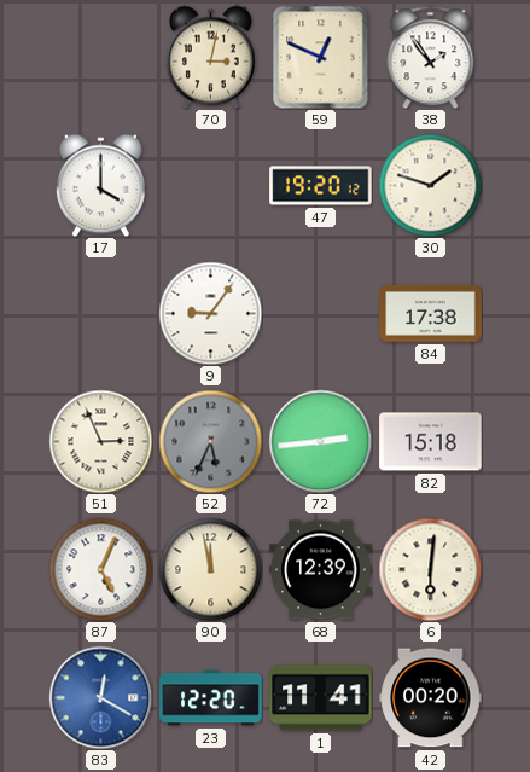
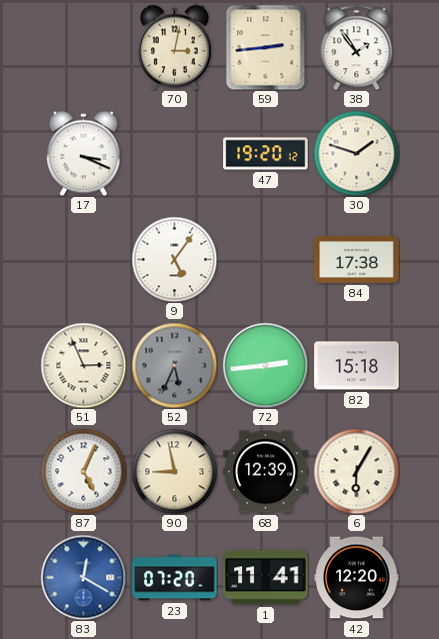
59: 12:49 -> 2:44 (266, 47)
17: 4:00 -> 3:19 (83, 153)
9: 9:06 -> 5:06 (174, 259)
90: 11:58 -> 8:58 (174, 471)
6: 6:01 -> 6:05 (356, 471)
23: 12:20 -> 07:20 (175, 578)
42: 00:20 -> 12:20 (357, 578)
